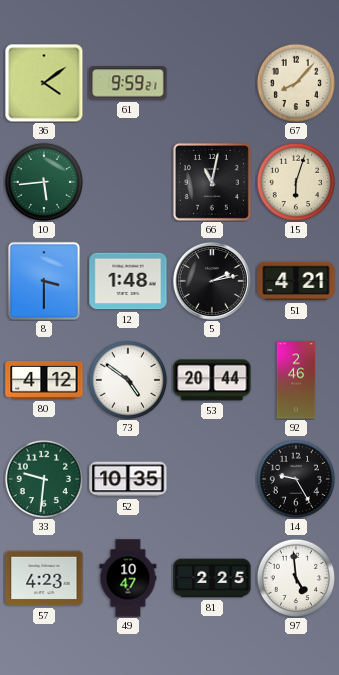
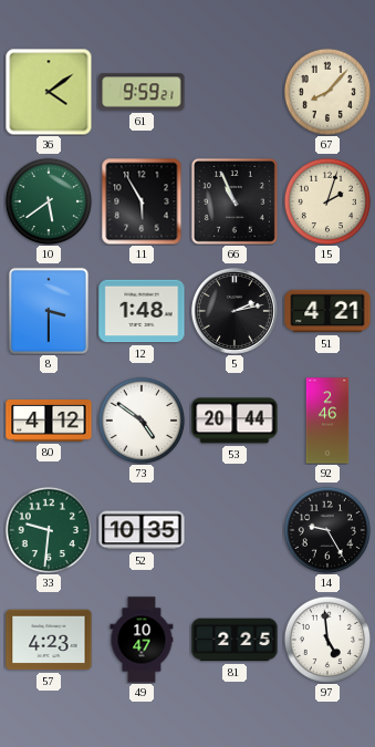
10: 5:44 -> 5:39 (48, 200)
11: none -> 5:55 (142, 201)
66: 11:02 -> 10:56 (235, 201)
15: 6:03 -> 2:03 (326, 200)
